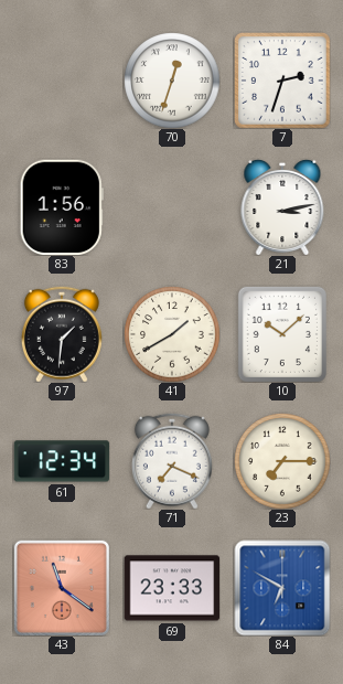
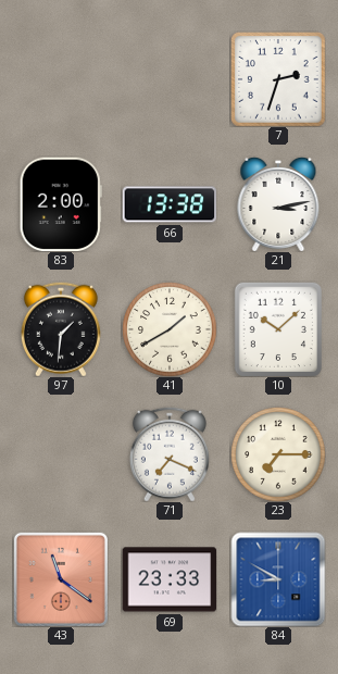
70: 12:33 -> none (172, 81)
83: 1:56 -> 2:00 (61, 204)
66: none -> 13:38 (170, 204)
61: 12:34 -> none (62, 461)
84: 6:50 -> 8:50 (278, 579)
